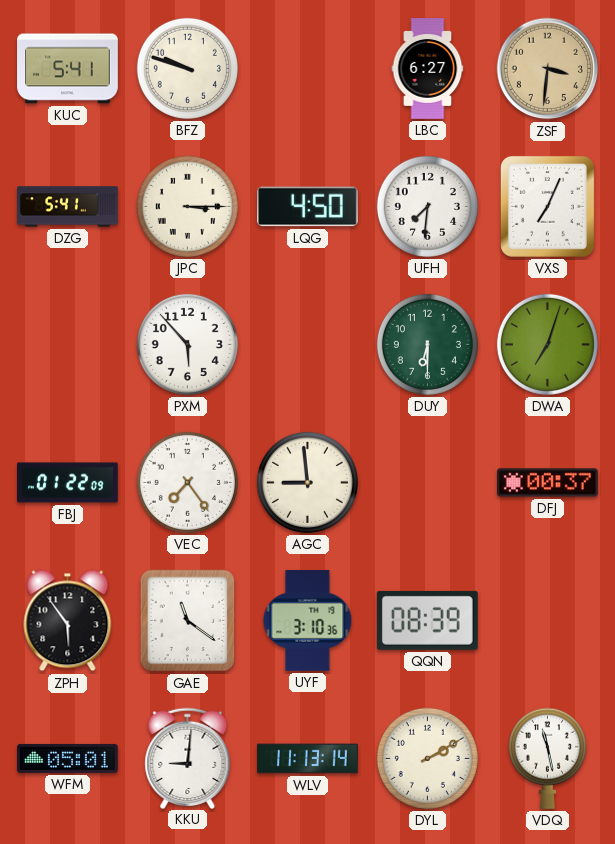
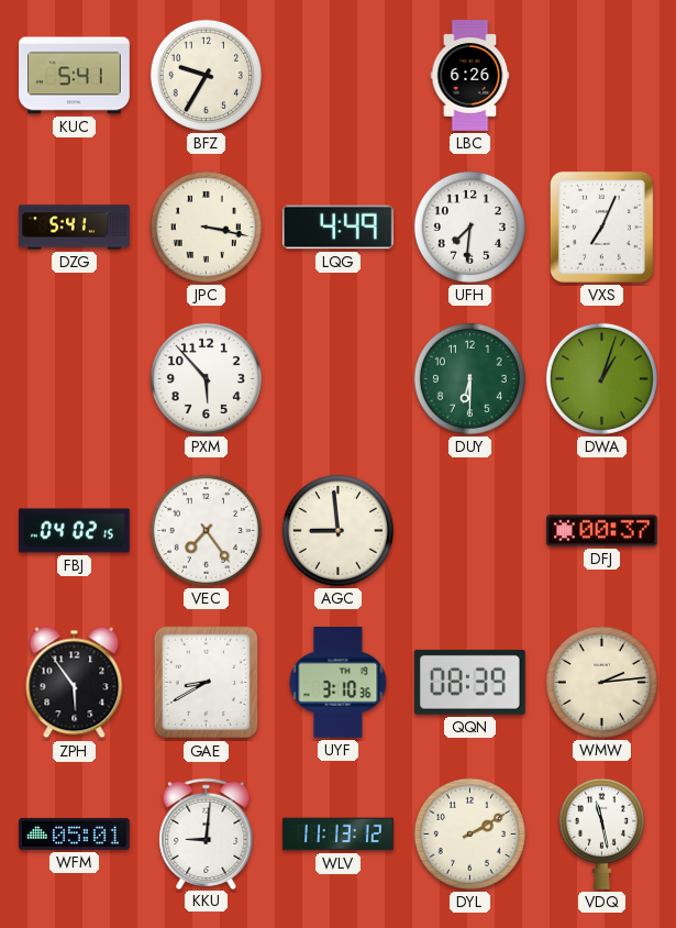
BFZ: 9:48 -> 9:35 (206, 75)
LBC: 6:27 -> 6:26 (470, 76)
ZSF: 3:31 -> none (548, 69)
JPC: 3:15 -> 3:17 (206, 227)
LQG: 4:50 -> 4:49 (339, 228)
DWA: 7:03 -> 1:03 (601, 378)
FBJ: 01:22 -> 04:02 (75, 531)
GAE: 11:21 -> 8:40 (207, 683)
WMW: none -> 2:14 (601, 682)
WLV: 11:13:14 -> 11:13:12 (339, 835)
